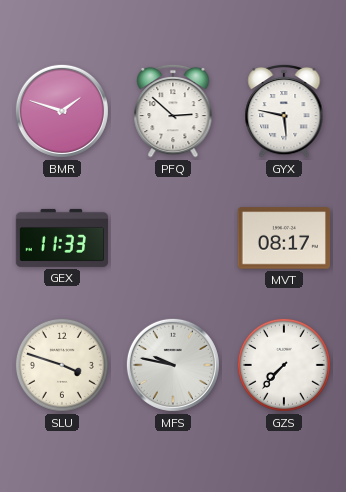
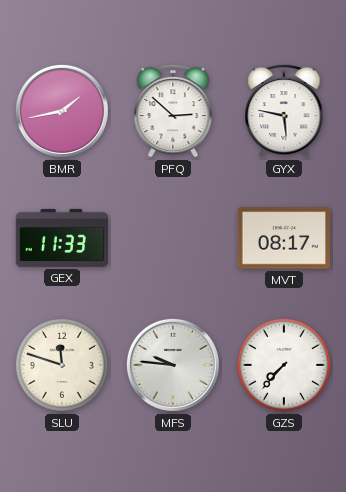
BMR: 1:48 -> 1:43 (62, 111)
SLU: 3:48 -> 11:48 (62, 365)
MFS: 9:47 -> 9:46 (173, 365)
